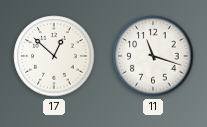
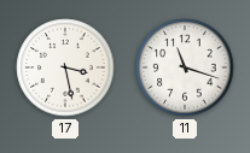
17: 12:52 -> 3:28 (65, 67)
